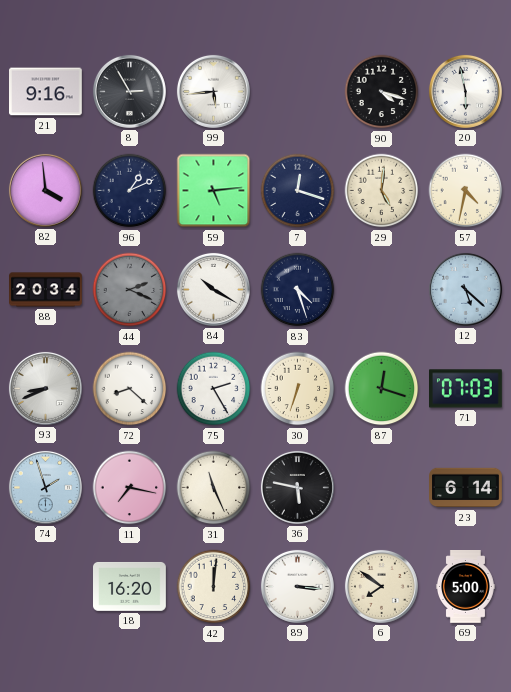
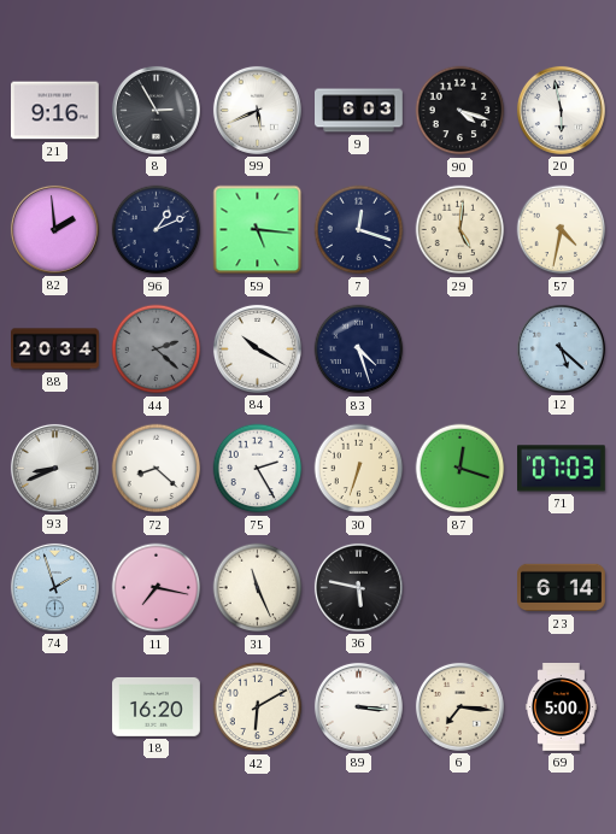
99: 5:44 -> 5:41 (257, 110)
9: none -> 6:03 (359, 111)
82: 3:59 -> 1:59 (54, 229)
59: 5:14 -> 5:16 (258, 230)
44: 2:19 -> 2:22 (157, 350)
42: 12:01 -> 6:10 (258, 707)
6: 7:51 -> 7:16 (459, 706)
